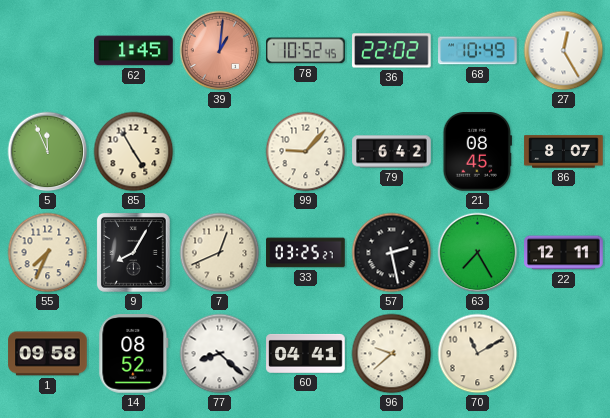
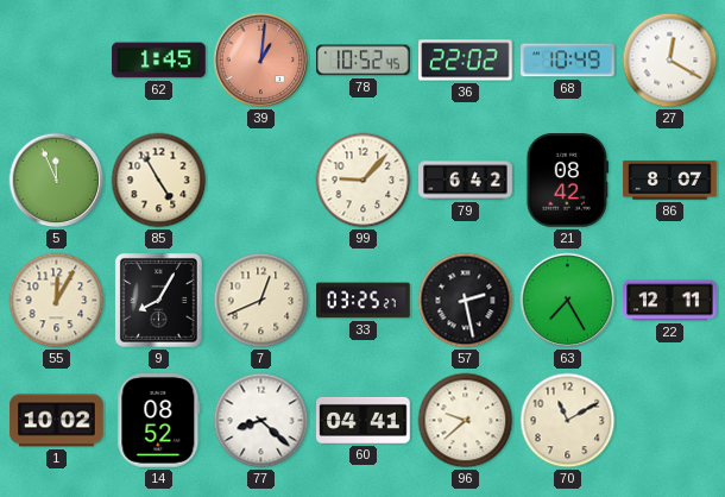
27: 12:25 -> 12:20 (670, 61)
21: 08:45 -> 08:42 (568, 181)
55: 7:34 -> 12:05 (57, 301)
1: 09:58 -> 10:02 (57, 421)
